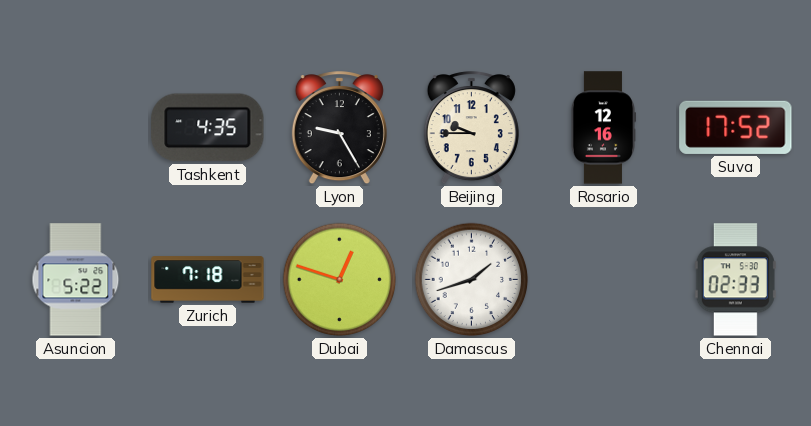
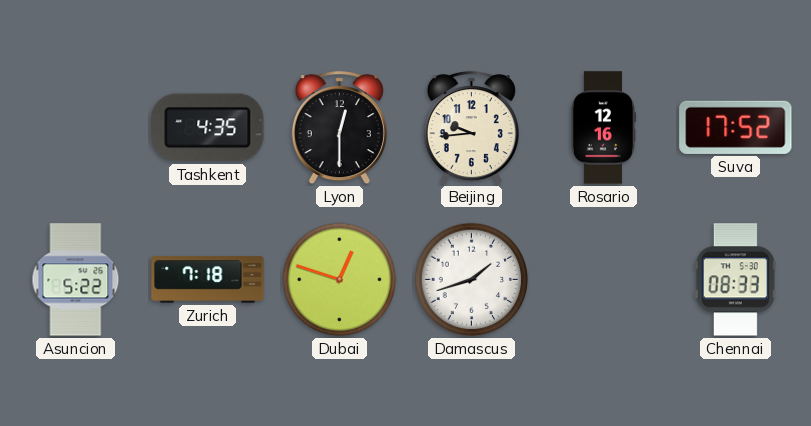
Lyon: 9:25 -> 12:30 (339, 128)
Beijing: 9:45 -> 9:44 (471, 128)
Chennai: 02:33 -> 08:33 (735, 280)
